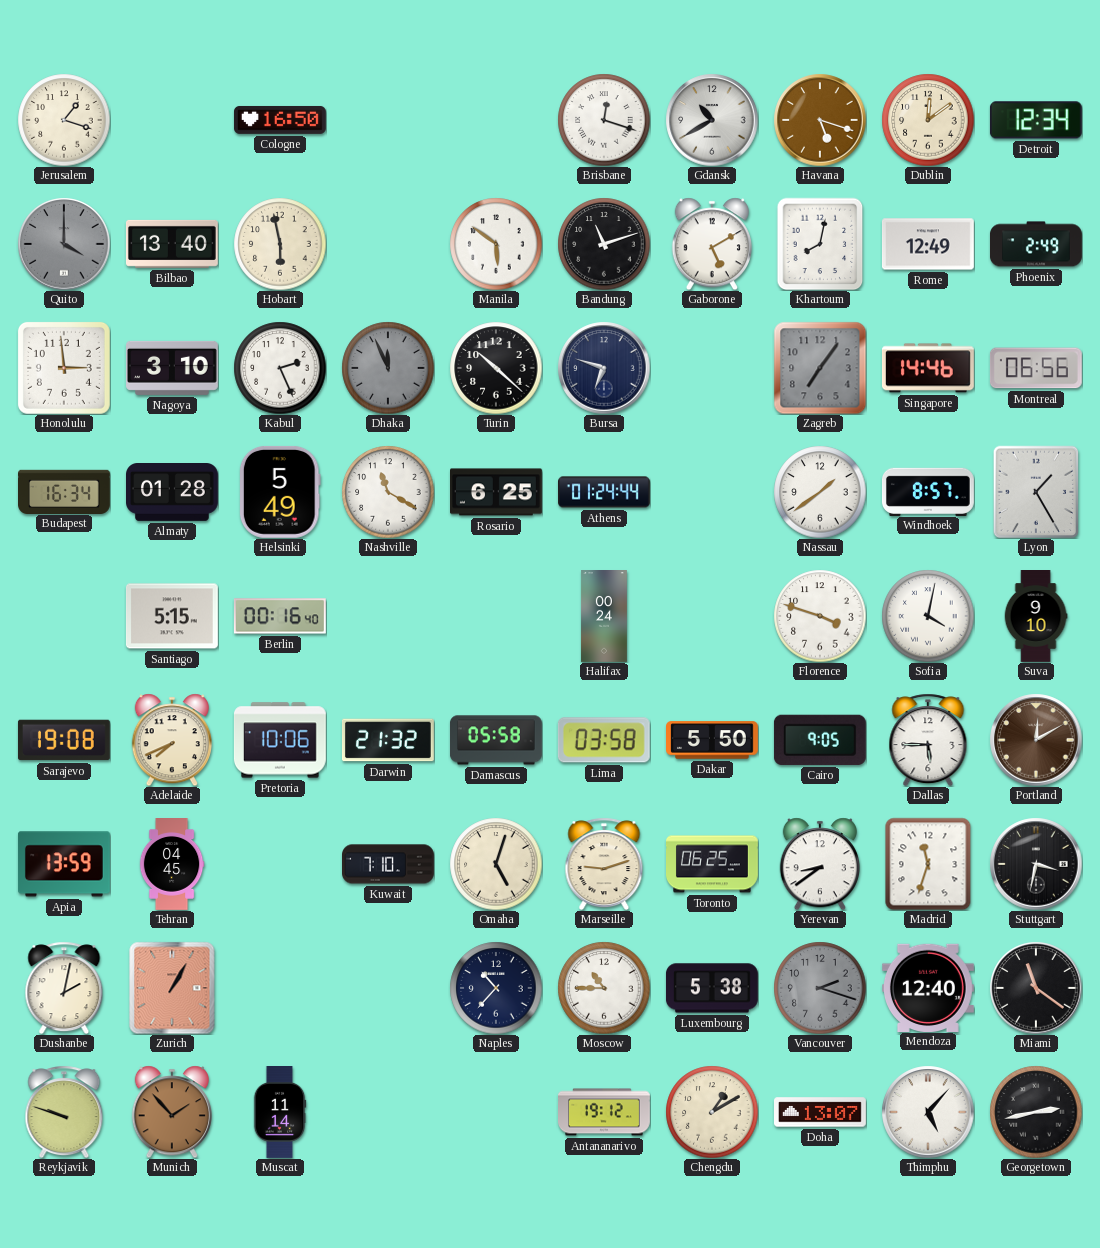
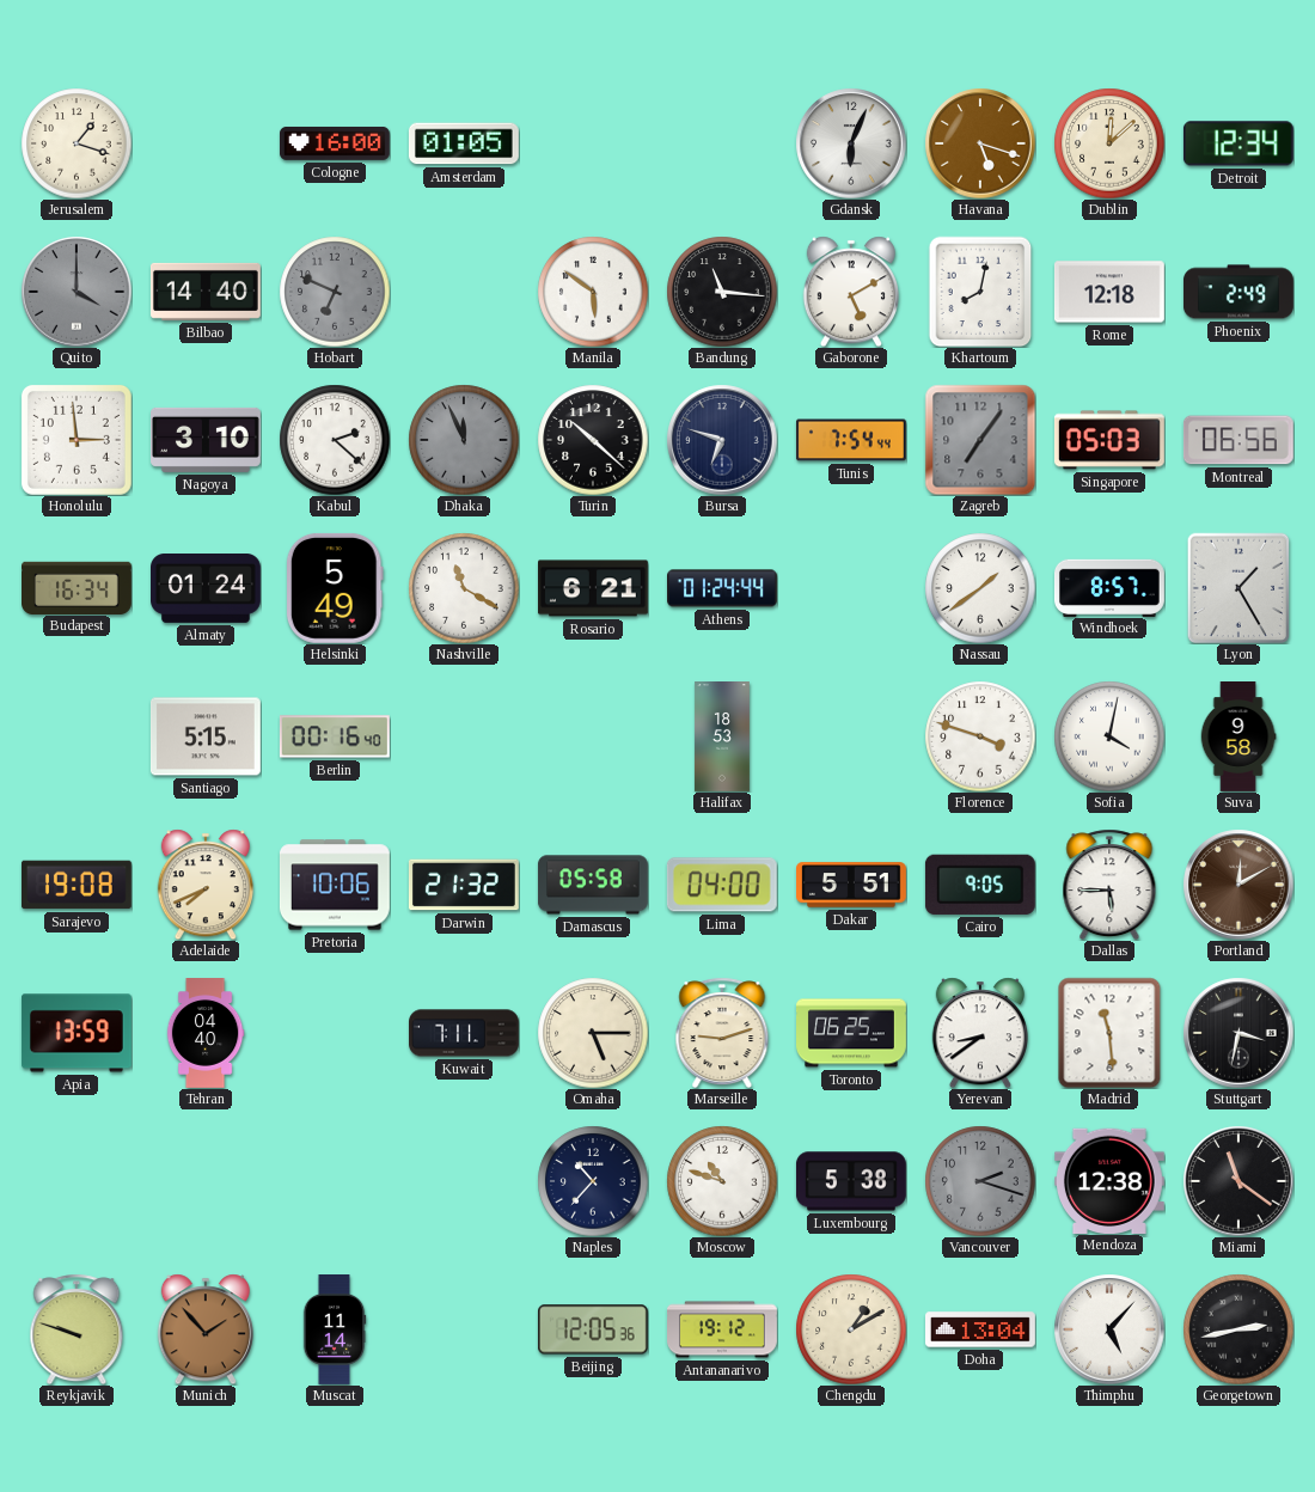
Cologne: 16:50 -> 16:00 (335, 143)
Amsterdam: none -> 01:05 (464, 143)
Brisbane: 12:18 -> none (604, 120)
Gdansk: 10:40 -> 6:04 (851, 143)
Dublin: 12:09 -> 12:08 (1109, 143)
Bilbao: 13:40 -> 14:40 (206, 292)
Hobart: 5:58 -> 6:49 (335, 292)
Hobart dial: cream -> grey (335, 292)
Bandung: 11:12 -> 11:16 (722, 292)
Rome: 12:49 -> 12:18 (1109, 292)
Kabul: 2:26 -> 2:22 (335, 440)
Tunis: none -> 7:54 (851, 440)
Singapore: 14:46 -> 05:03 (1109, 440)
Almaty: 01:28 -> 01:24 (207, 589)
Rosario: 6:25 -> 6:21 (594, 588)
Halifax: 00:24 -> 18:53 (722, 738)
Suva: 9:10 -> 9:58 (1238, 738)
Lima: 03:58 -> 04:00 (722, 885)
Dakar: 5:50 -> 5:51 (852, 885)
Tehran: 04:45 -> 04:40 (206, 1034)
Kuwait: 7:10 -> 7:11 (465, 1033)
Omaha: 5:03 -> 5:15 (593, 1033)
Madrid: 11:33 -> 11:29 (1109, 1033)
Dushanbe: 2:02 -> none (64, 988)
Zurich: 1:05 -> none (172, 988)
Moscow: 10:45 -> 10:48 (722, 1181)
Mendoza: 12:40 -> 12:38 (1109, 1180)
Beijing: none -> 12:05 (593, 1329)
Doha: 13:07 -> 13:04 (981, 1329)
